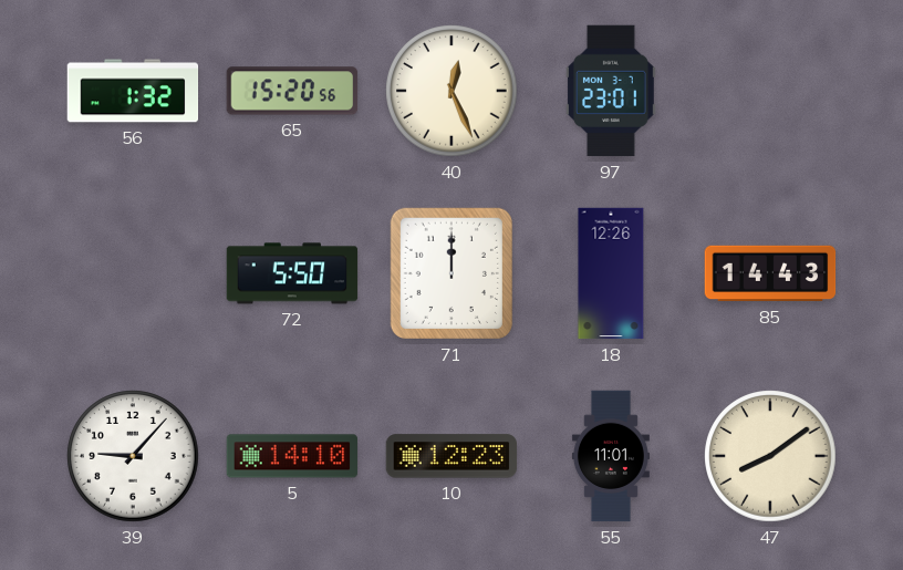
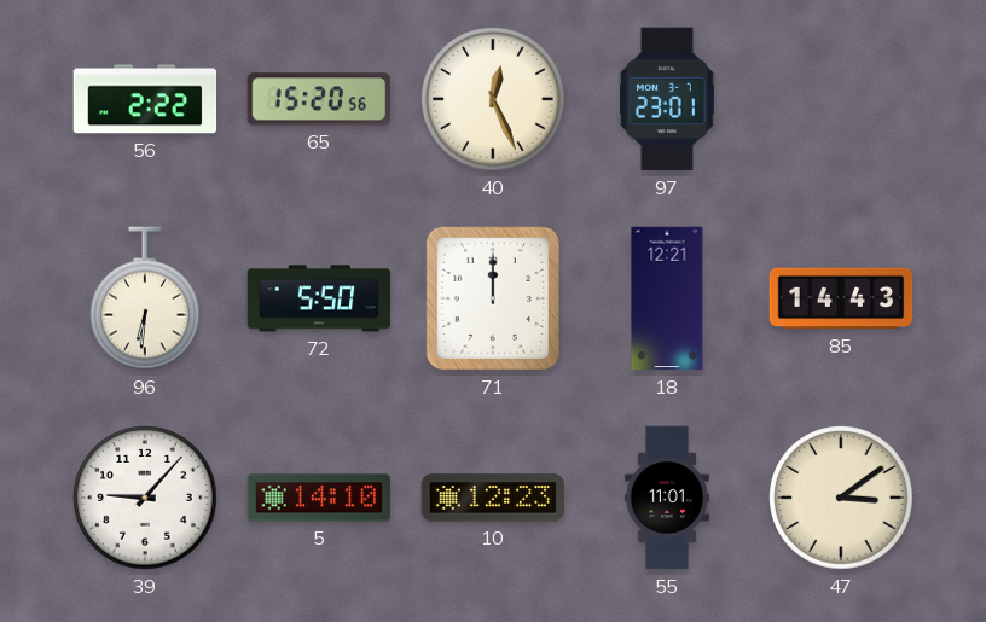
56: 1:32 -> 2:22 (145, 99)
96: none -> 6:31 (146, 298)
18: 12:26 -> 12:21 (667, 298)
47: 8:09 -> 3:09 (841, 498)
